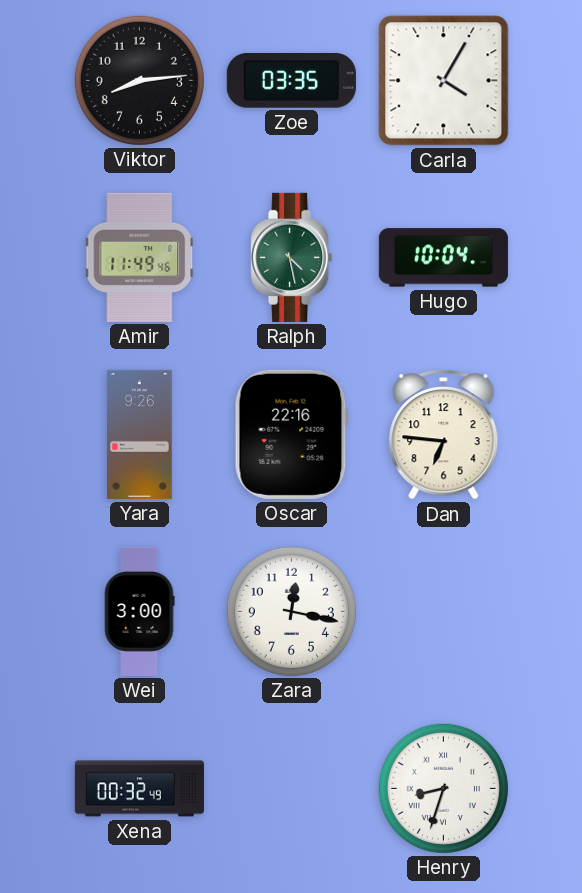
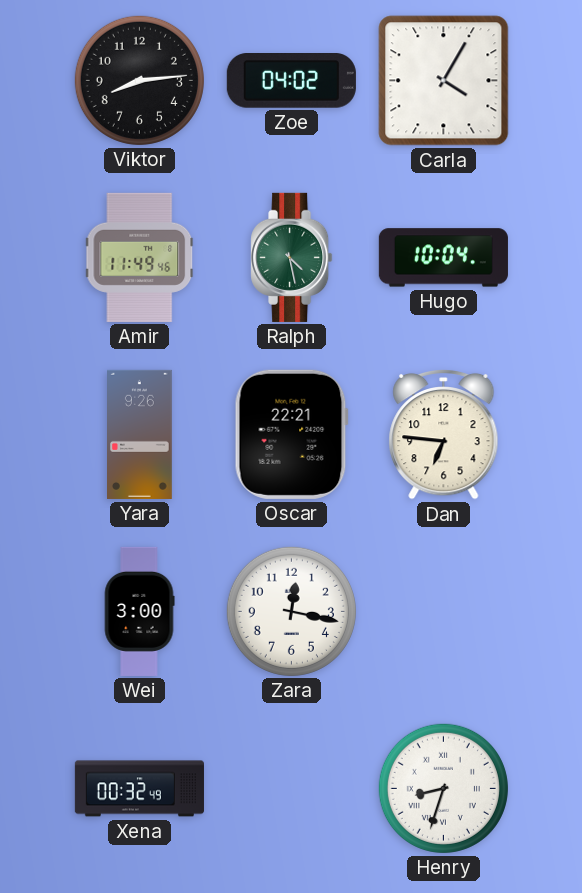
Zoe: 03:35 -> 04:02 (291, 81)
Oscar: 22:16 -> 22:21 (291, 434)
